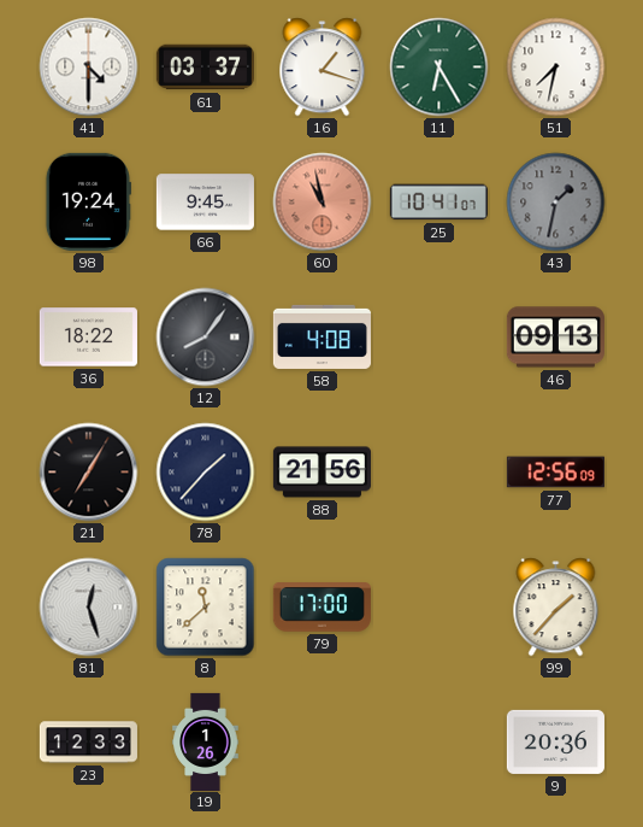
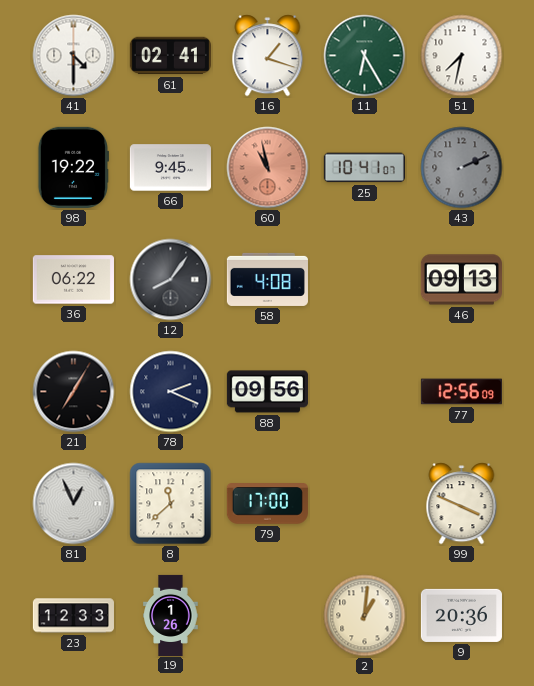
61: 03:37 -> 02:41 (170, 56)
98: 19:24 -> 19:22 (73, 167)
43: 1:32 -> 2:11 (462, 168)
36: 18:22 -> 06:22 (73, 280)
78: 1:37 -> 2:19 (171, 392)
88: 21:56 -> 09:56 (267, 392)
81: 12:27 -> 12:56 (74, 504)
99: 1:37 -> 3:49 (462, 504)
2: none -> 1:01 (365, 616)
